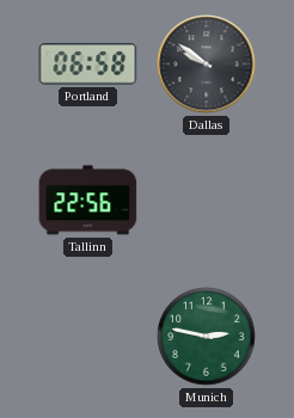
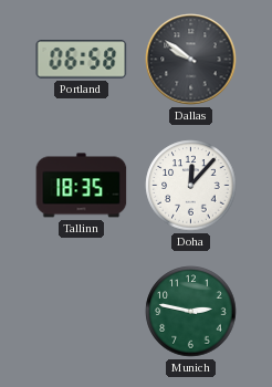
Tallinn: 22:56 -> 18:35 (82, 186)
Doha: none -> 12:07 (191, 186)
